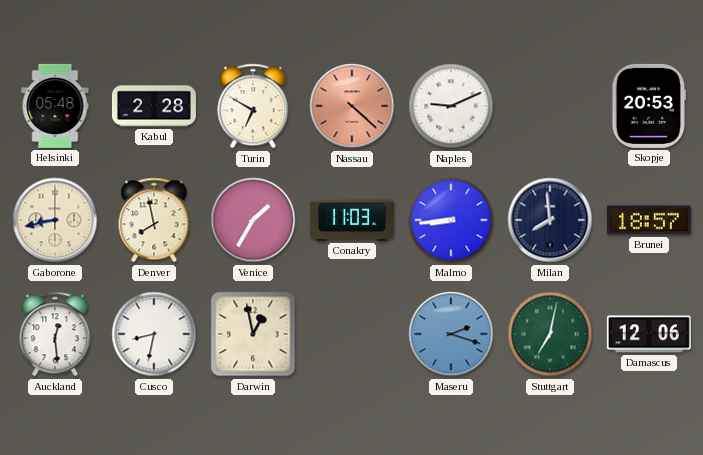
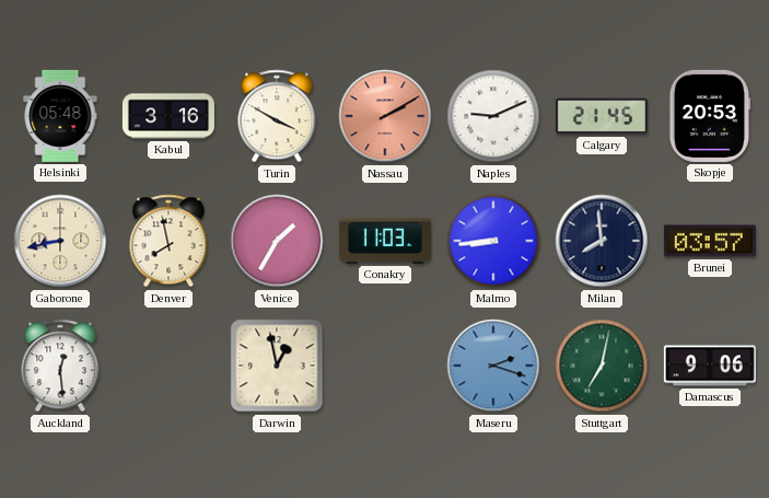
Kabul: 2:28 -> 3:16 (168, 116)
Turin: 6:50 -> 3:50 (277, 116)
Nassau: 4:22 -> 2:10 (385, 116)
Calgary: none -> 21:45 (602, 116)
Brunei: 18:57 -> 03:57 (710, 241)
Cusco: 8:32 -> none (154, 334)
Damascus: 12:06 -> 9:06 (710, 366)
